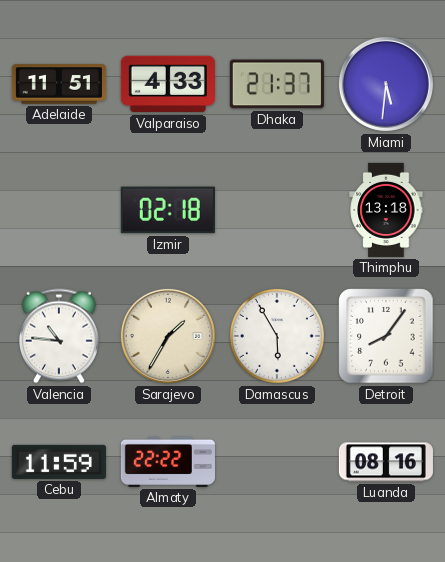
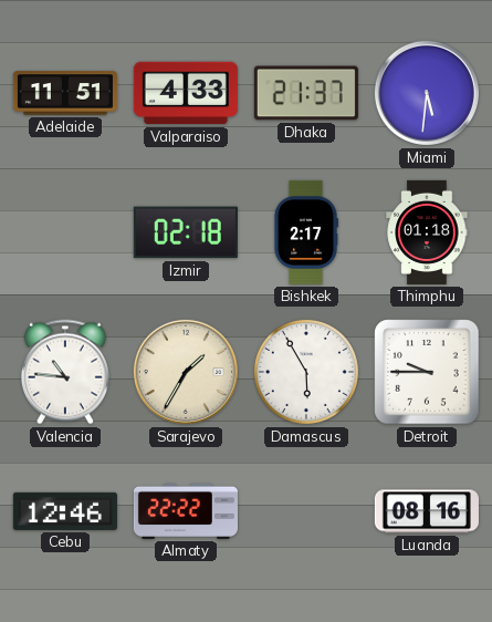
Bishkek: none -> 2:17 (306, 232)
Thimphu: 13:18 -> 01:18 (427, 232)
Detroit: 8:06 -> 9:45 (427, 372)
Cebu: 11:59 -> 12:46 (65, 511)
